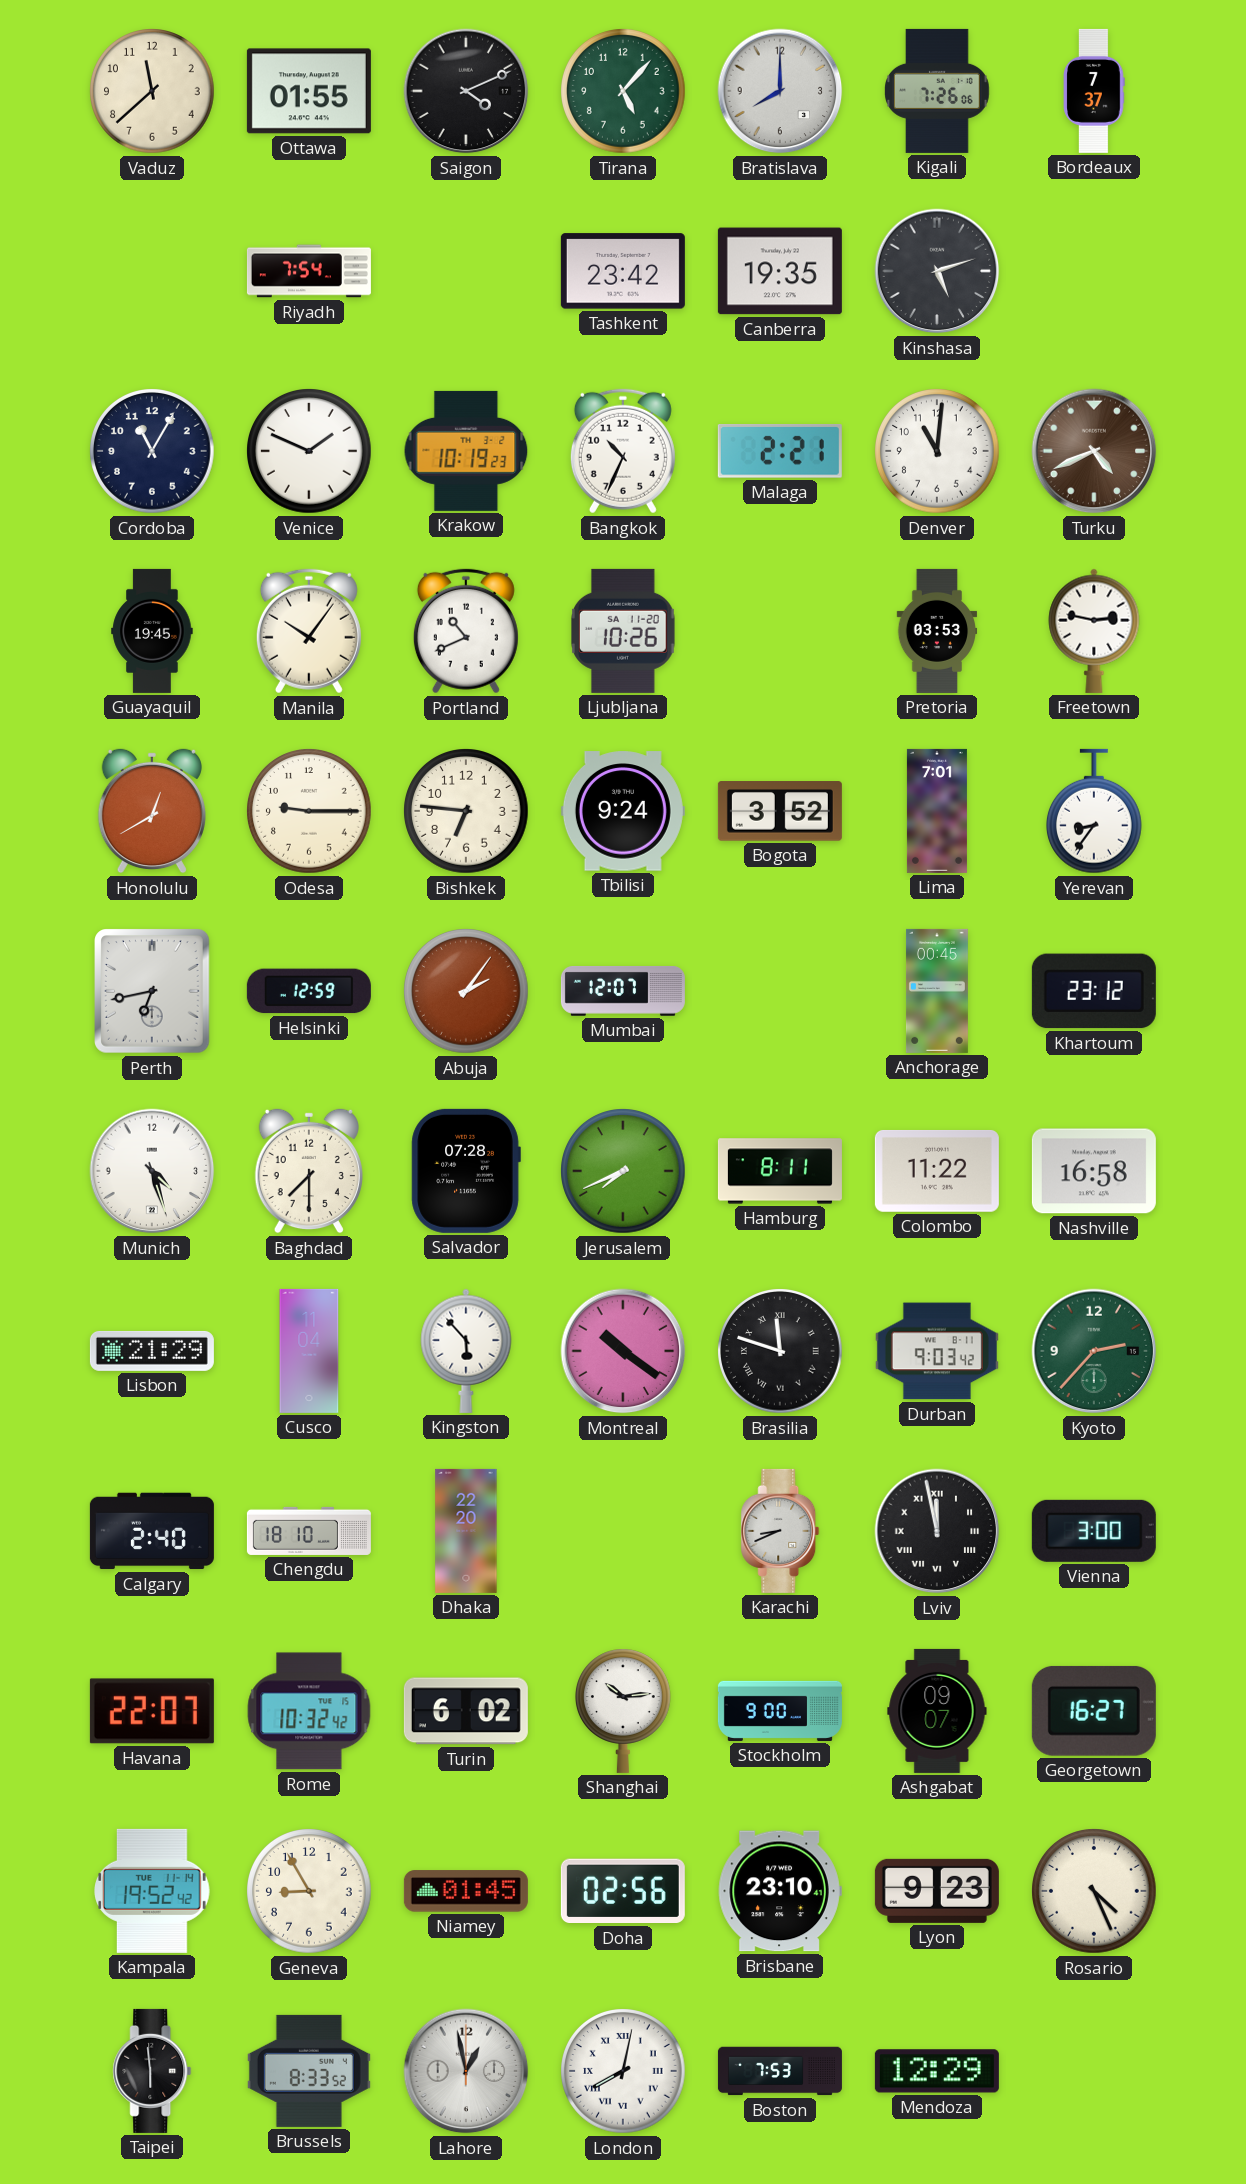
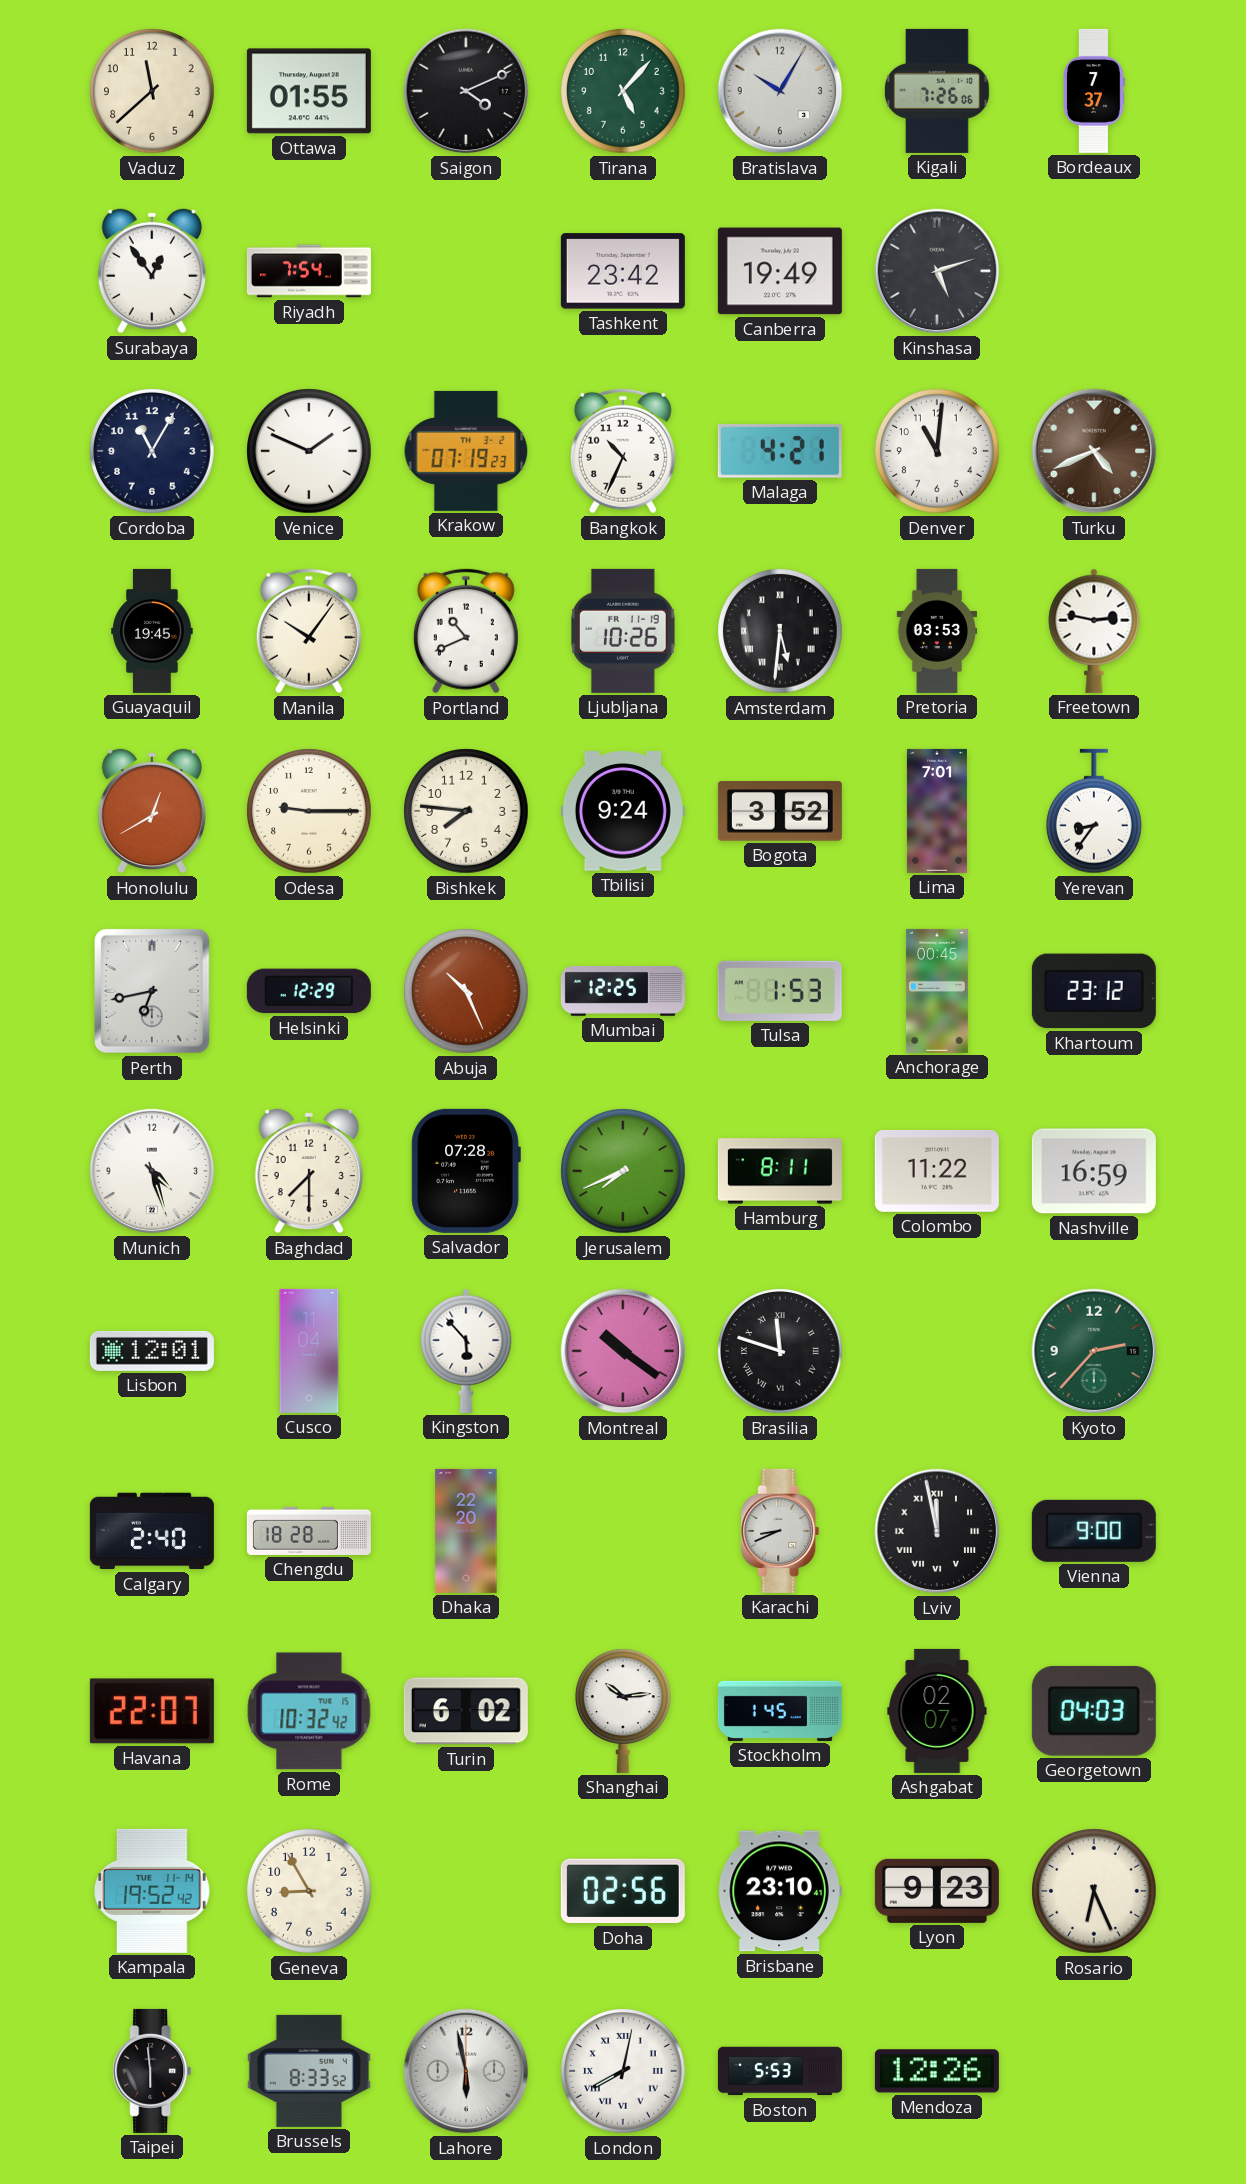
Bratislava: 8:00 -> 10:05 (780, 91)
Surabaya: none -> 12:54 (152, 271)
Canberra: 19:35 -> 19:49 (780, 271)
Krakow: 10:19 -> 07:19 (466, 451)
Malaga: 2:21 -> 4:21 (780, 452)
Ljubljana date: SA 11-20 -> FR 11-19 (624, 631)
Amsterdam: none -> 5:31 (780, 631)
Bishkek: 6:46 -> 7:46 (466, 811)
Helsinki: 12:59 -> 12:29 (309, 991)
Abuja: 2:06 -> 10:26 (466, 991)
Mumbai: 12:07 -> 12:25 (623, 991)
Tulsa: none -> 1:53 (780, 991)
Nashville: 16:58 -> 16:59 (1094, 1171)
Lisbon: 21:29 -> 12:01 (152, 1351)
Durban: 9:03 -> none (937, 1351)
Chengdu: 18:10 -> 18:28 (309, 1531)
Vienna: 3:00 -> 9:00 (1094, 1531)
Stockholm: 9:00 -> 1:45 (780, 1711)
Ashgabat: 09:07 -> 02:07 (937, 1711)
Georgetown: 16:27 -> 04:03 (1094, 1711)
Niamey: 01:45 -> none (466, 1891)
Rosario: 4:26 -> 6:26 (1094, 1891)
Lahore: 12:58 -> 5:58 (466, 2071)
Boston: 7:53 -> 5:53 (780, 2071)
Mendoza: 12:29 -> 12:26 (937, 2071)
